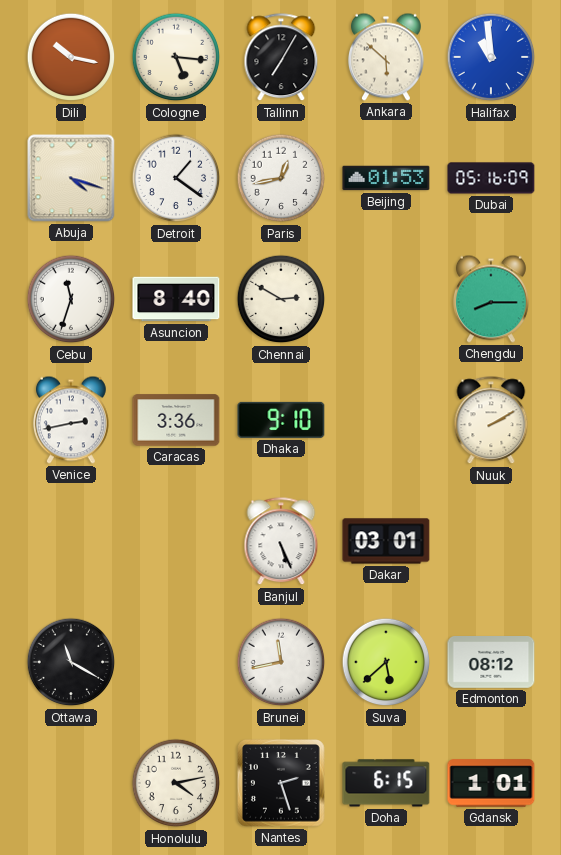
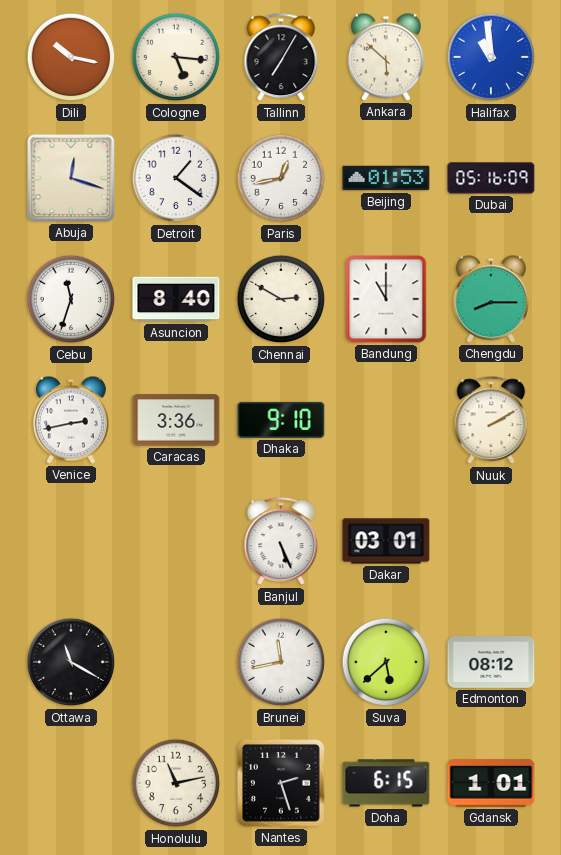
Abuja: 4:18 -> 12:18 (71, 178)
Bandung: none -> 11:00 (386, 299)
Honolulu: 4:13 -> 11:13 (176, 783)
